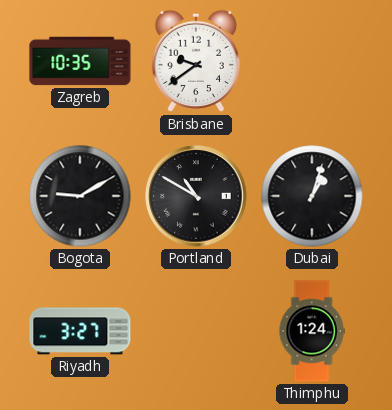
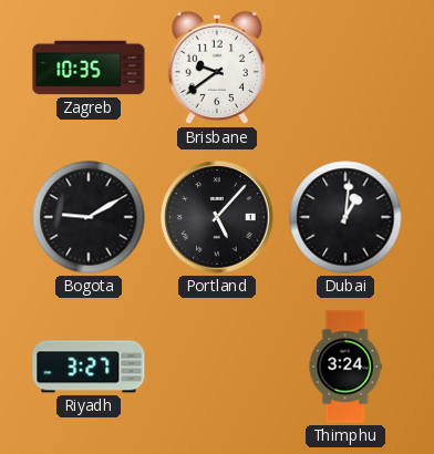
Portland: 10:50 -> 5:07 (217, 217)
Dubai: 1:03 -> 1:01 (345, 217)
Thimphu: 1:24 -> 3:24 (345, 367)
